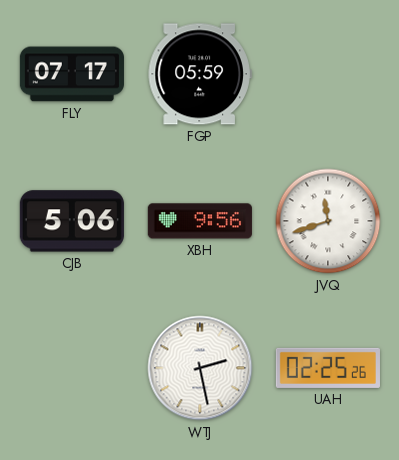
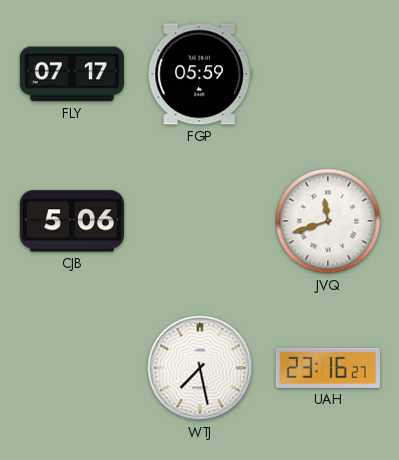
XBH: 9:56 -> none (200, 221)
WTJ: 2:28 -> 7:28 (200, 368)
UAH: 02:25 -> 23:16 (328, 368)
